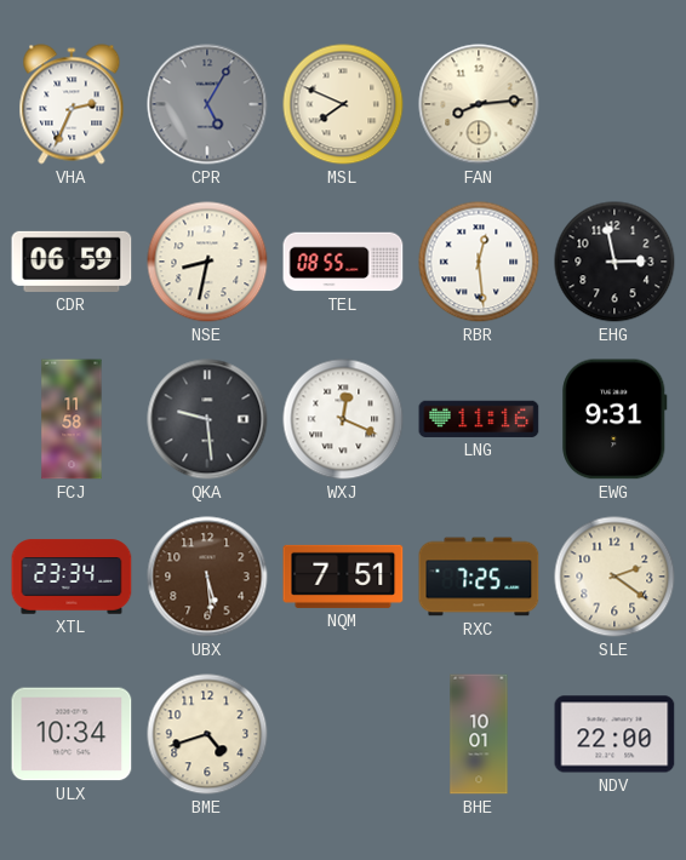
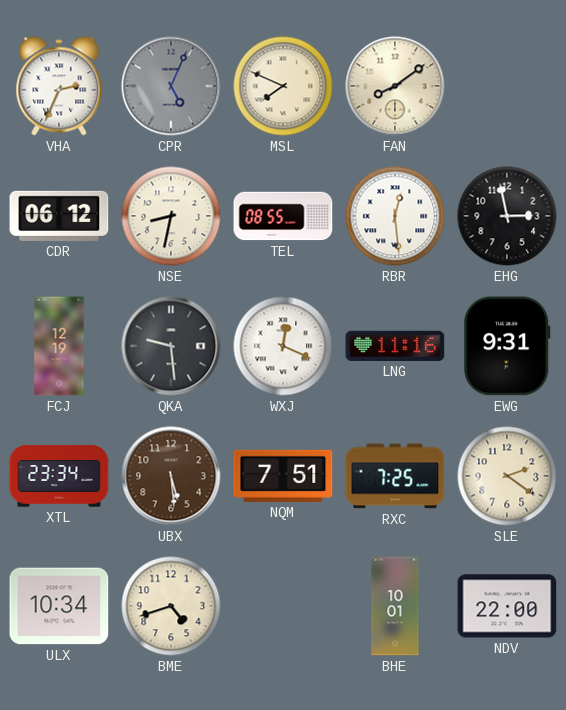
CPR: 5:05 -> 5:04 (171, 86)
FAN: 8:14 -> 8:09 (395, 86)
CDR: 06:59 -> 06:12 (59, 216)
FCJ: 11:58 -> 12:19 (59, 346)
